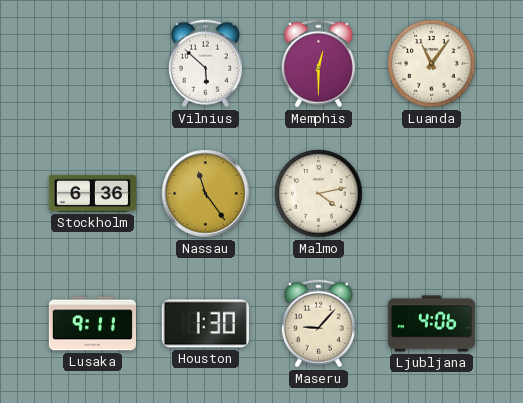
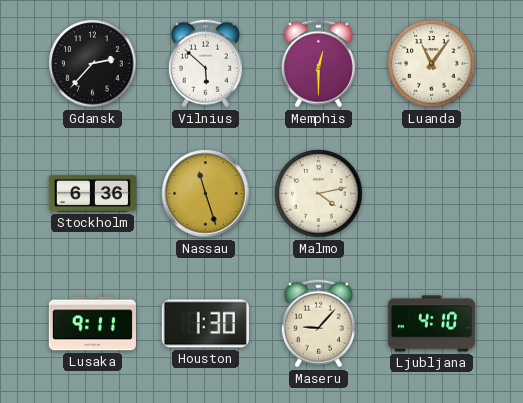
Gdansk: none -> 2:37 (93, 64)
Nassau: 11:24 -> 11:27 (206, 194)
Ljubljana: 4:06 -> 4:10 (431, 324)
